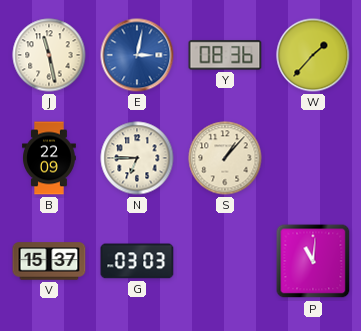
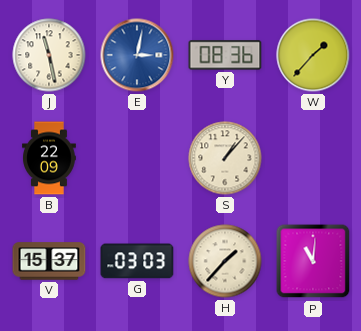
N: 6:45 -> none (137, 158)
H: none -> 1:37 (225, 261)
